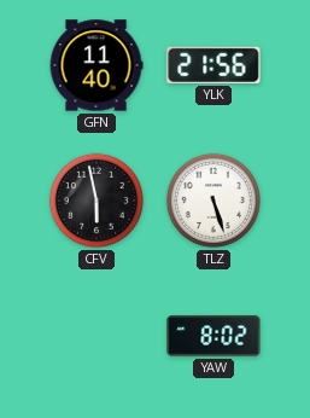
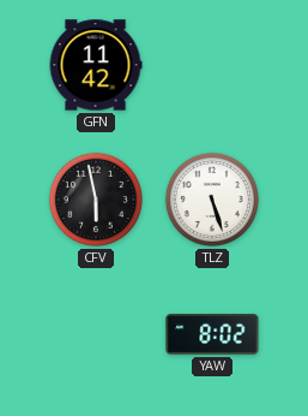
GFN: 11:40 -> 11:42 (96, 65)
YLK: 21:56 -> none (214, 65)
